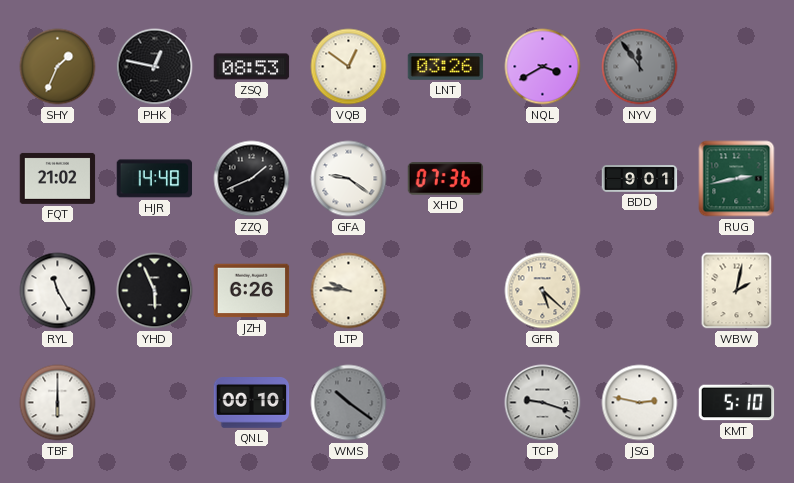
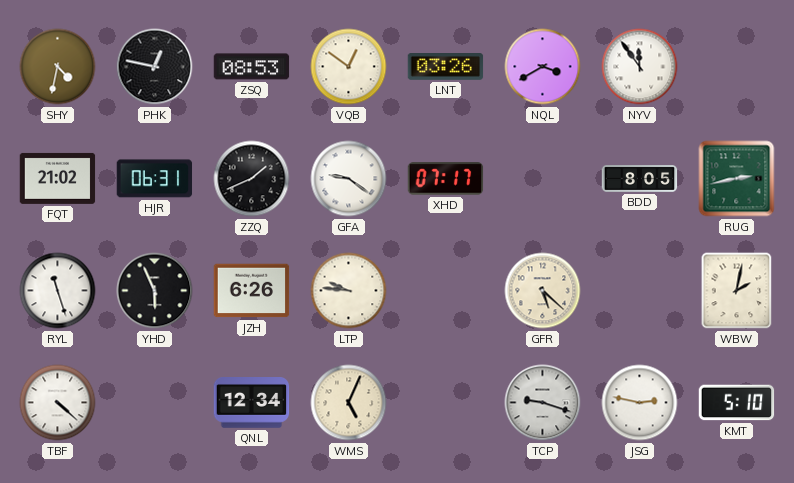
SHY: 1:34 -> 4:32 (58, 67)
NYV dial: grey -> white (640, 67)
HJR: 14:48 -> 06:31 (155, 179)
XHD: 07:36 -> 07:17 (446, 179)
BDD: 9:01 -> 8:05 (640, 179)
RYL: 11:25 -> 11:27 (58, 291)
TBF: 6:00 -> 4:22 (58, 403)
QNL: 00:10 -> 12:34 (252, 403)
WMS: 10:21 -> 5:04 (349, 403)
WMS dial: grey -> cream (349, 403)
